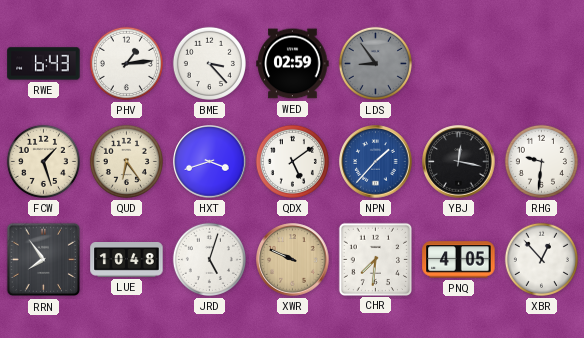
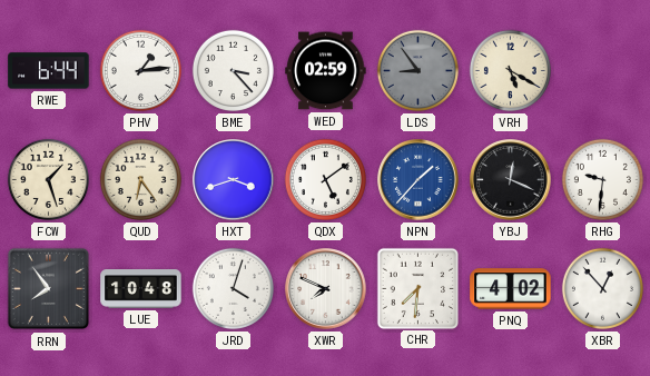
RWE: 6:43 -> 6:44 (49, 71)
VRH: none -> 5:20 (510, 70)
YBJ: 12:17 -> 12:19 (511, 180)
JRD: 5:03 -> 4:03 (233, 288)
XWR: 9:49 -> 7:49 (326, 289)
XWR dial: champagne -> white (326, 289)
PNQ: 4:05 -> 4:02 (511, 289)
